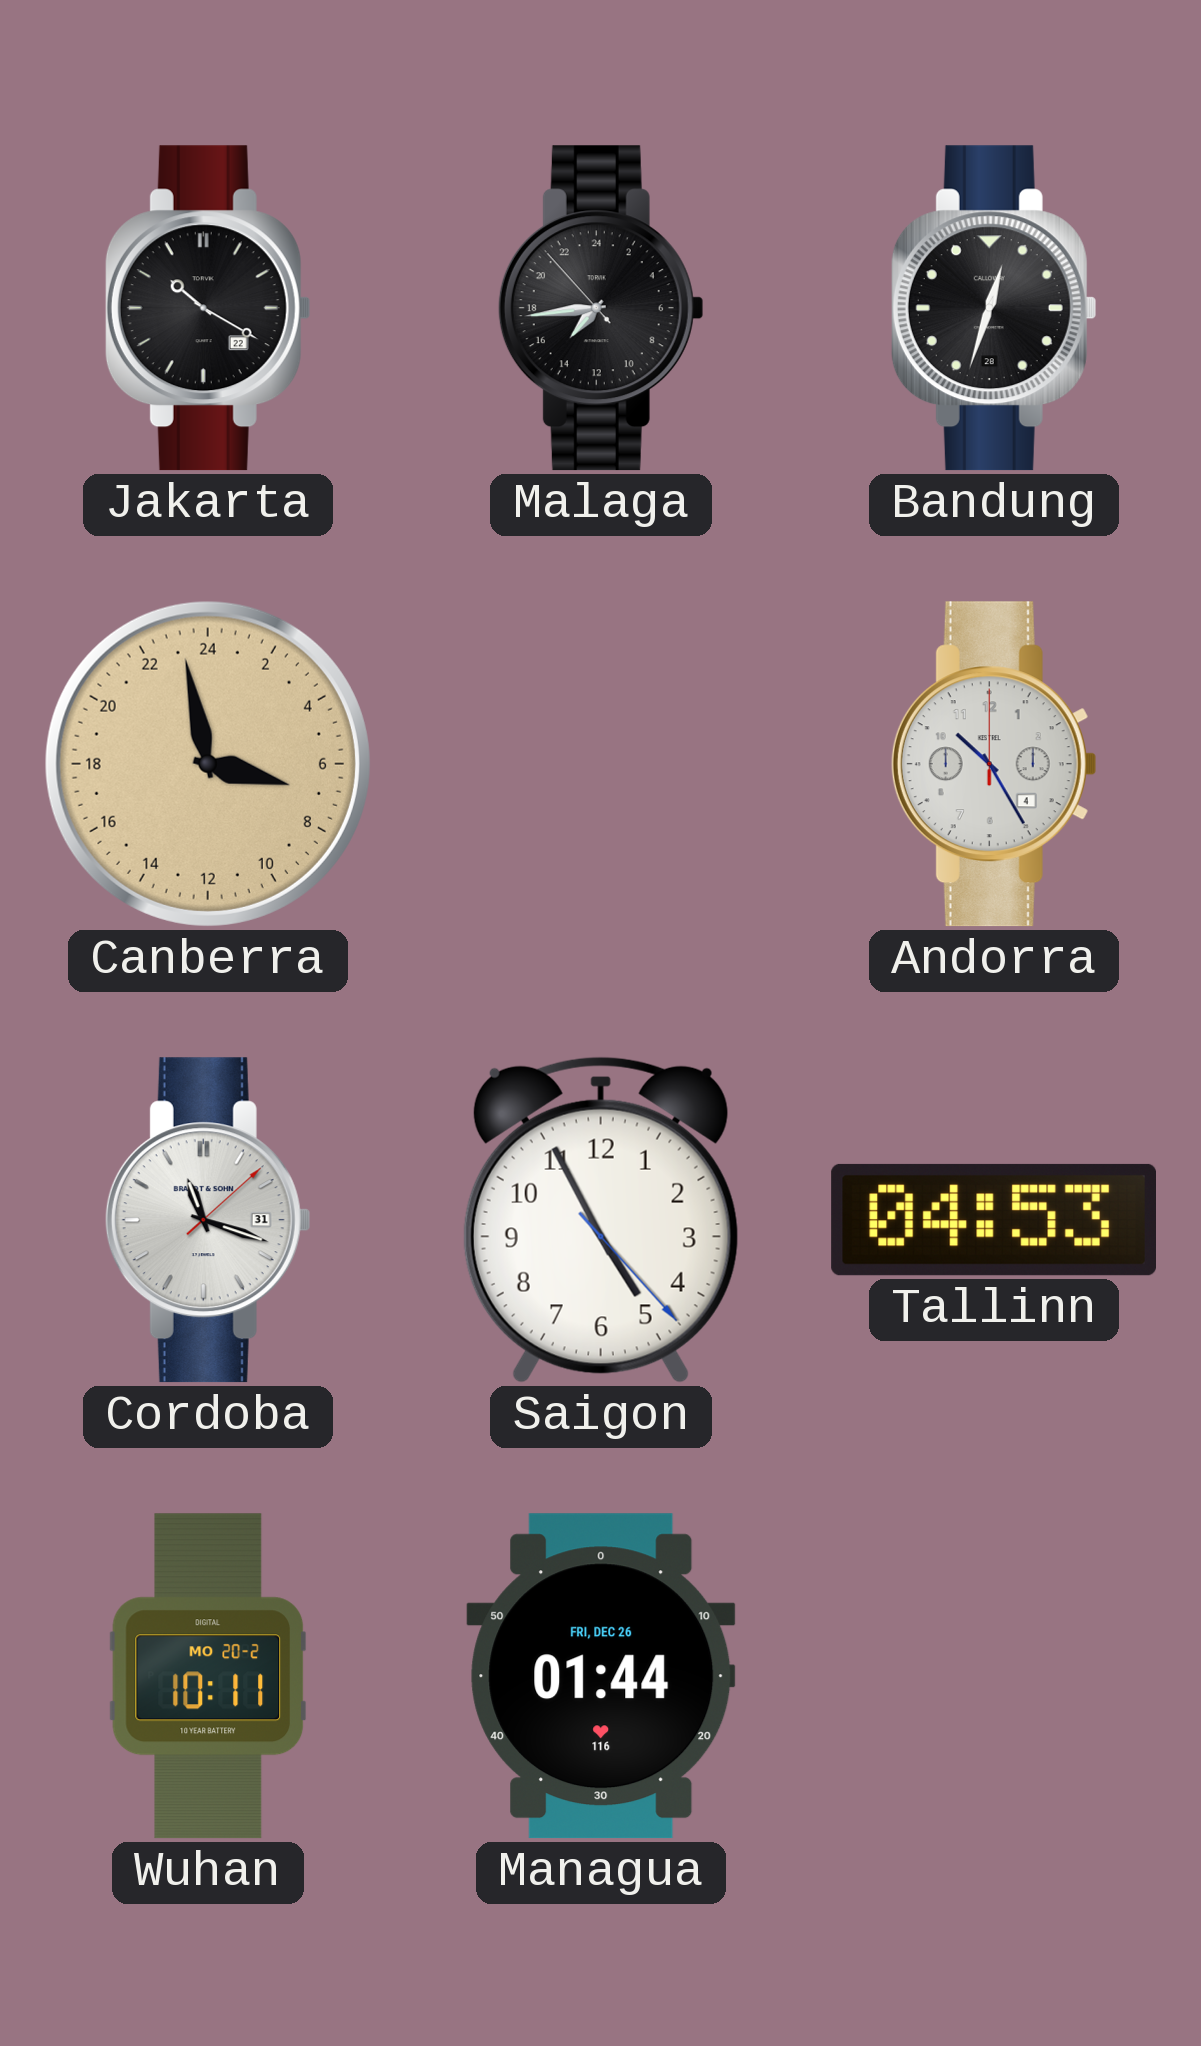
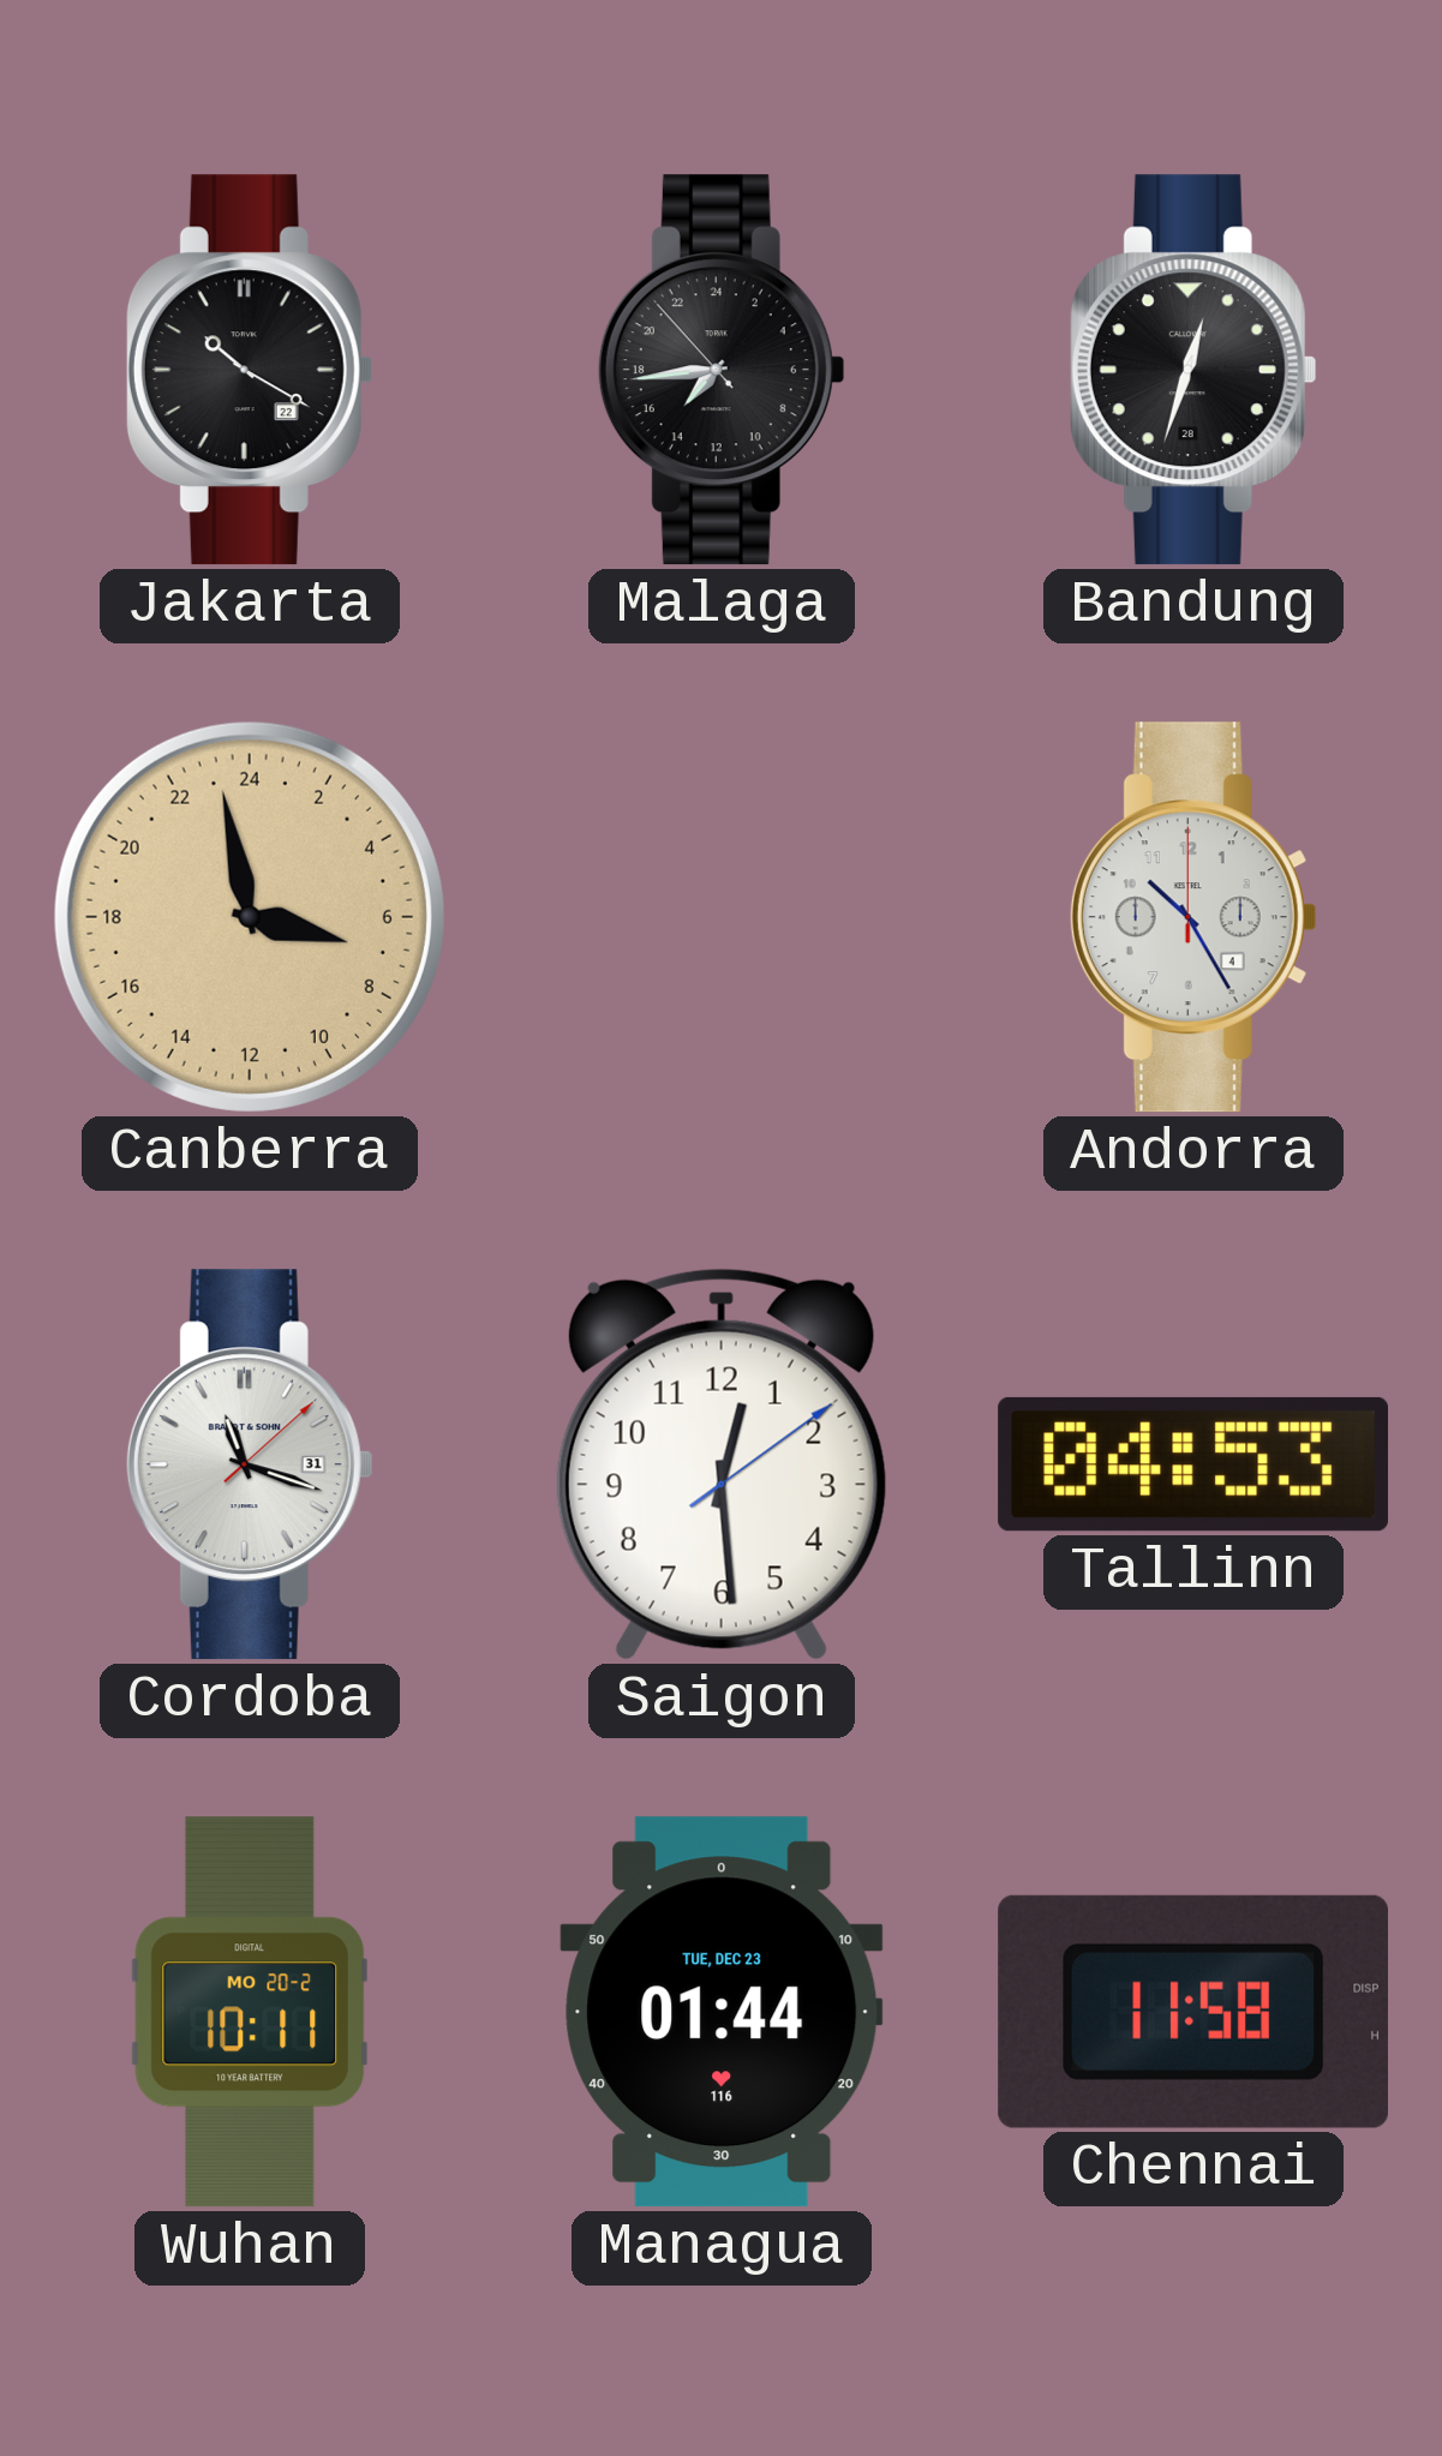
Saigon: 4:55 -> 12:29 (722, 1464)
Managua date: FRI, DEC 26 -> TUE, DEC 23 (722, 2012)
Chennai: none -> 11:58 (1192, 2012)
